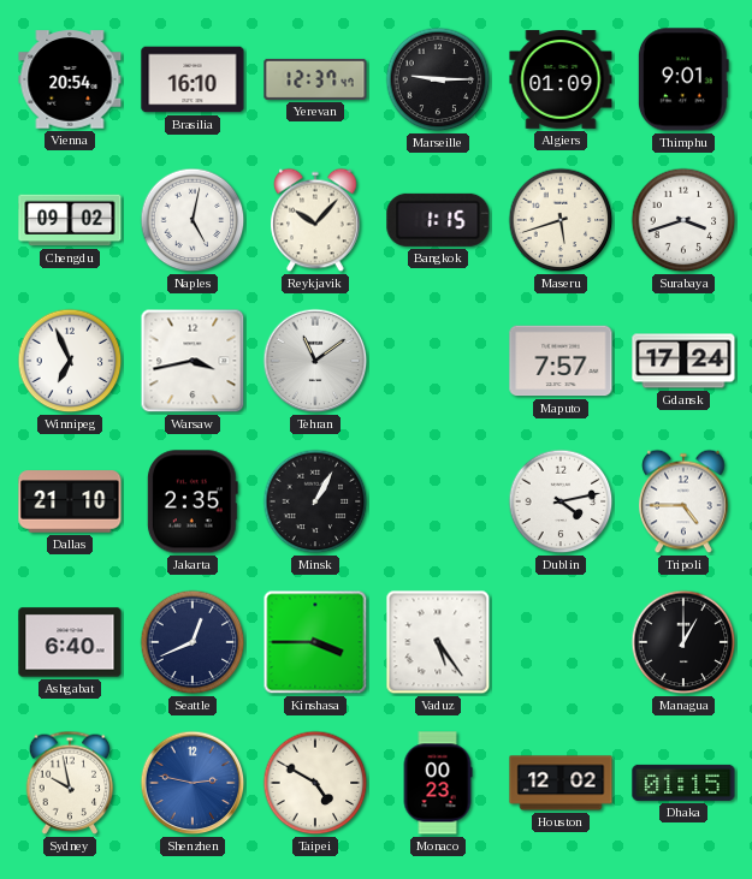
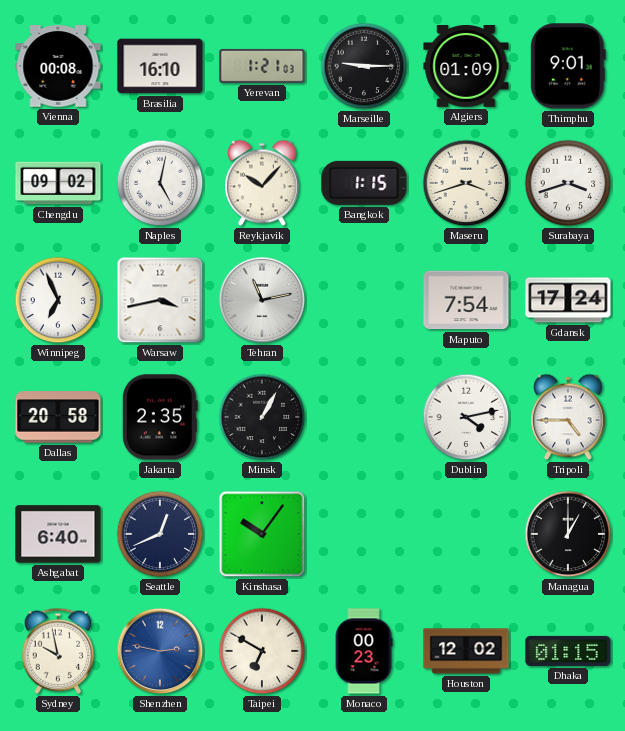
Vienna: 20:54 -> 00:08 (58, 66)
Yerevan: 12:37 -> 1:21 (262, 66)
Maseru: 5:42 -> 3:42 (466, 183)
Tehran: 11:09 -> 11:13 (262, 300)
Maputo: 7:57 -> 7:54 (466, 300)
Dallas: 21:10 -> 20:58 (58, 417)
Kinshasa: 3:45 -> 10:06 (262, 534)
Vaduz: 5:24 -> none (438, 642)
Taipei: 4:50 -> 6:50 (262, 651)
